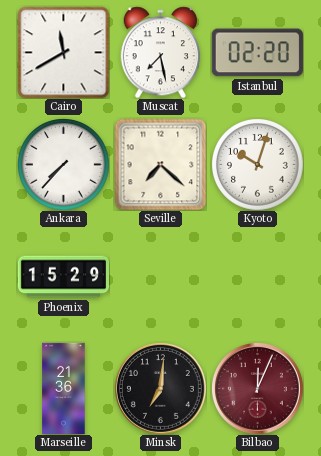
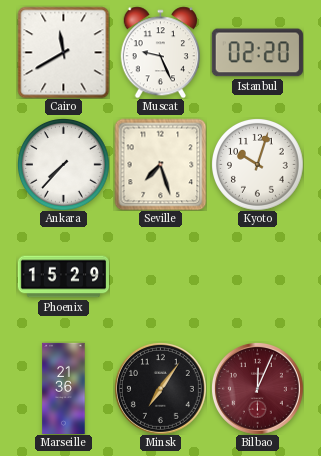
Muscat: 7:28 -> 9:26 (160, 52)
Seville: 7:22 -> 7:27 (160, 164)
Minsk: 7:01 -> 7:06 (160, 388)
